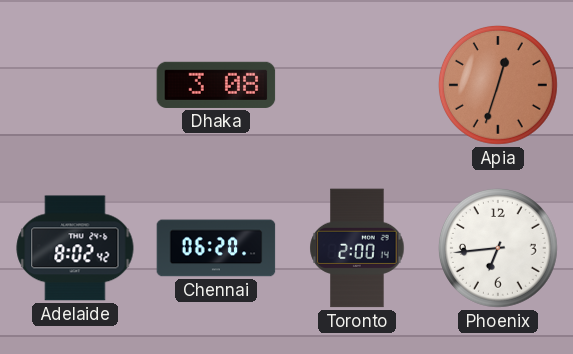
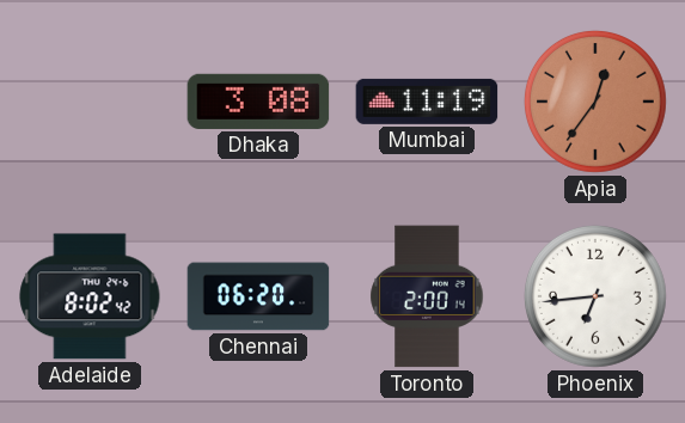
Mumbai: none -> 11:19 (427, 102)
Apia: 12:33 -> 12:36 (595, 102)
